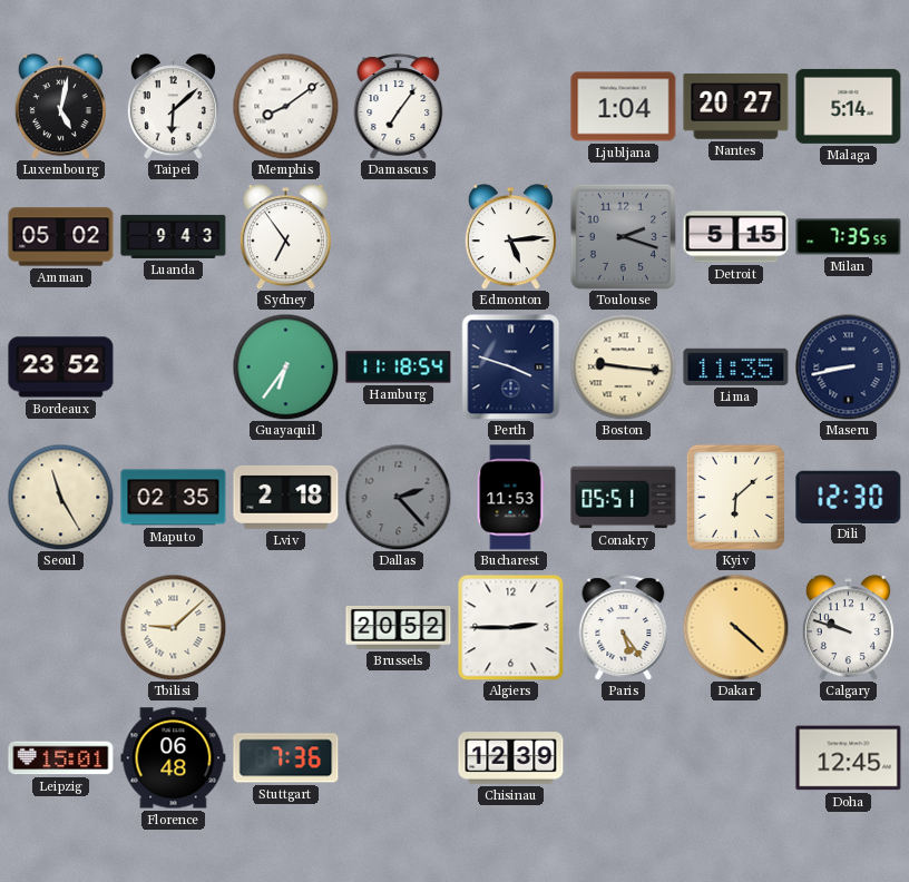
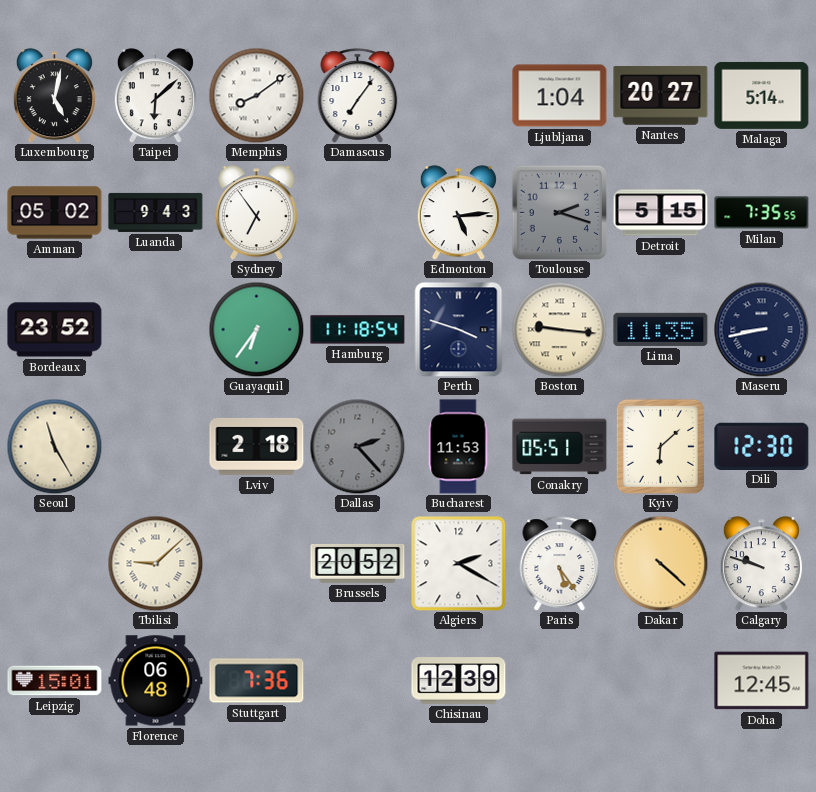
Maputo: 02:35 -> none (174, 498)
Algiers: 2:45 -> 2:20 (458, 563)
